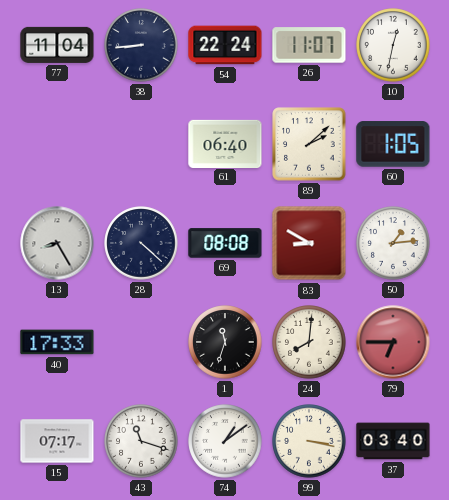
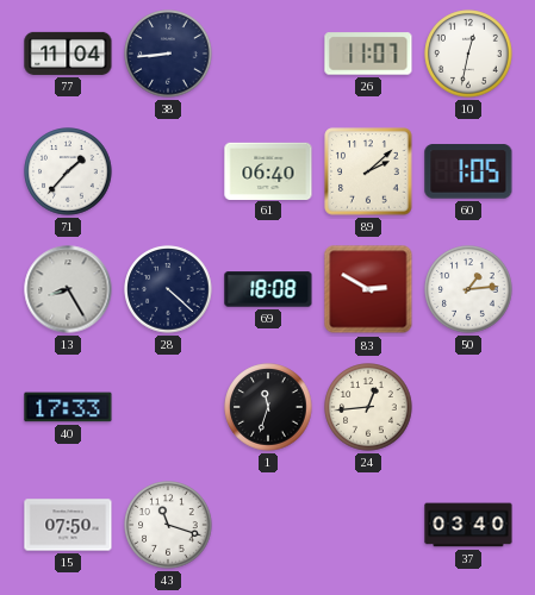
54: 22:24 -> none (225, 45)
71: none -> 1:37 (68, 171)
69: 08:08 -> 18:08 (268, 289)
83: 8:50 -> 2:50 (368, 289)
24: 8:01 -> 12:44 (368, 407)
79: 6:45 -> none (393, 342)
15: 07:17 -> 07:50 (68, 525)
74: 1:09 -> none (225, 441)
99: 3:17 -> none (309, 441)
